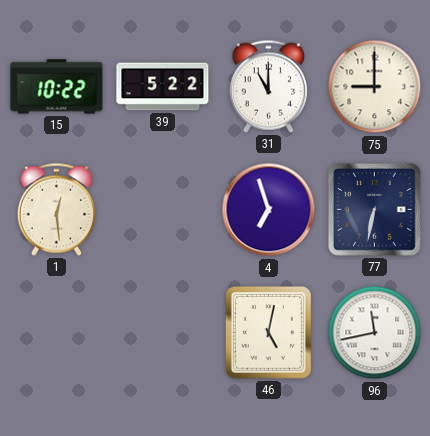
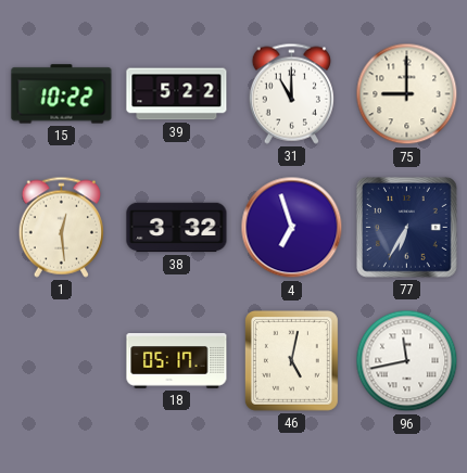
38: none -> 3:32 (177, 228)
77: 6:32 -> 6:35 (406, 227)
18: none -> 05:17 (177, 361)
